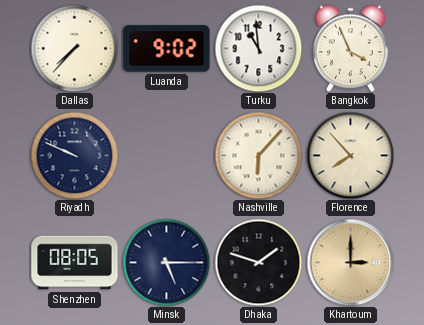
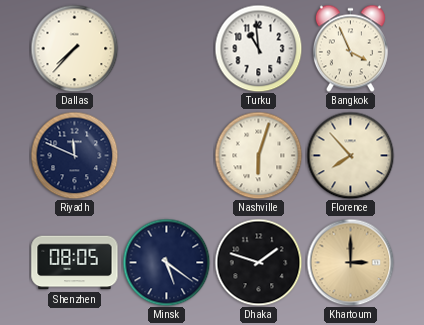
Luanda: 9:02 -> none (167, 49)
Riyadh: 9:49 -> 11:49 (74, 155)
Nashville: 6:07 -> 6:03 (258, 155)
Minsk: 5:15 -> 5:21 (166, 262)
